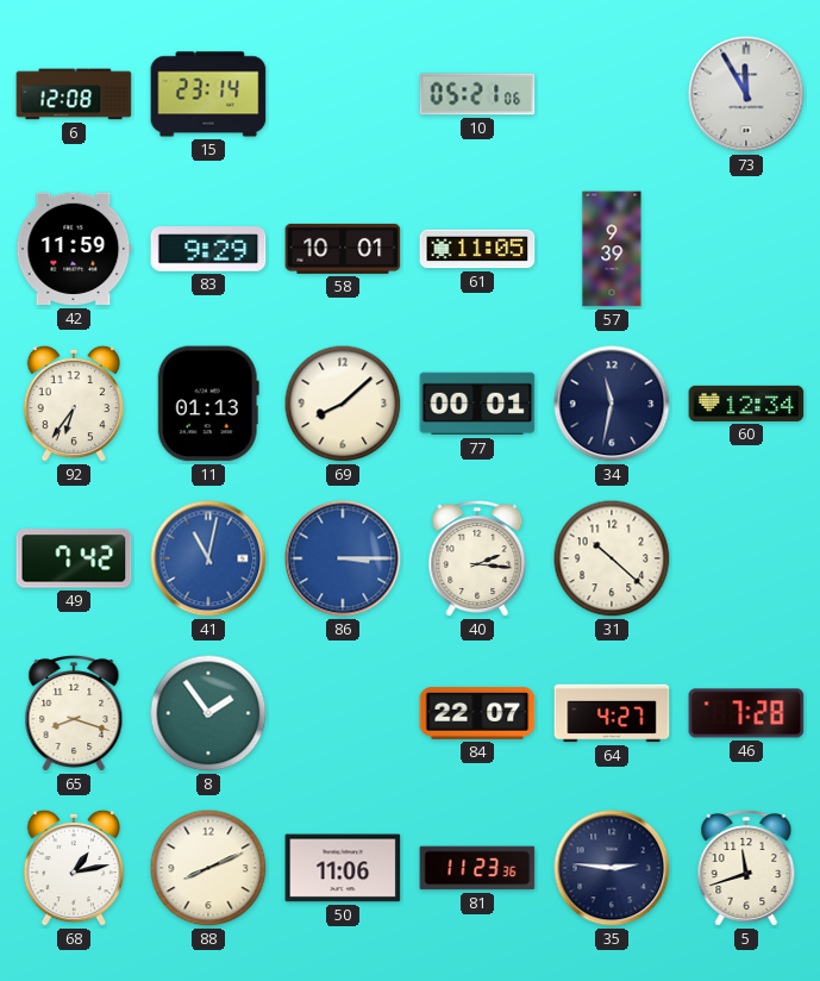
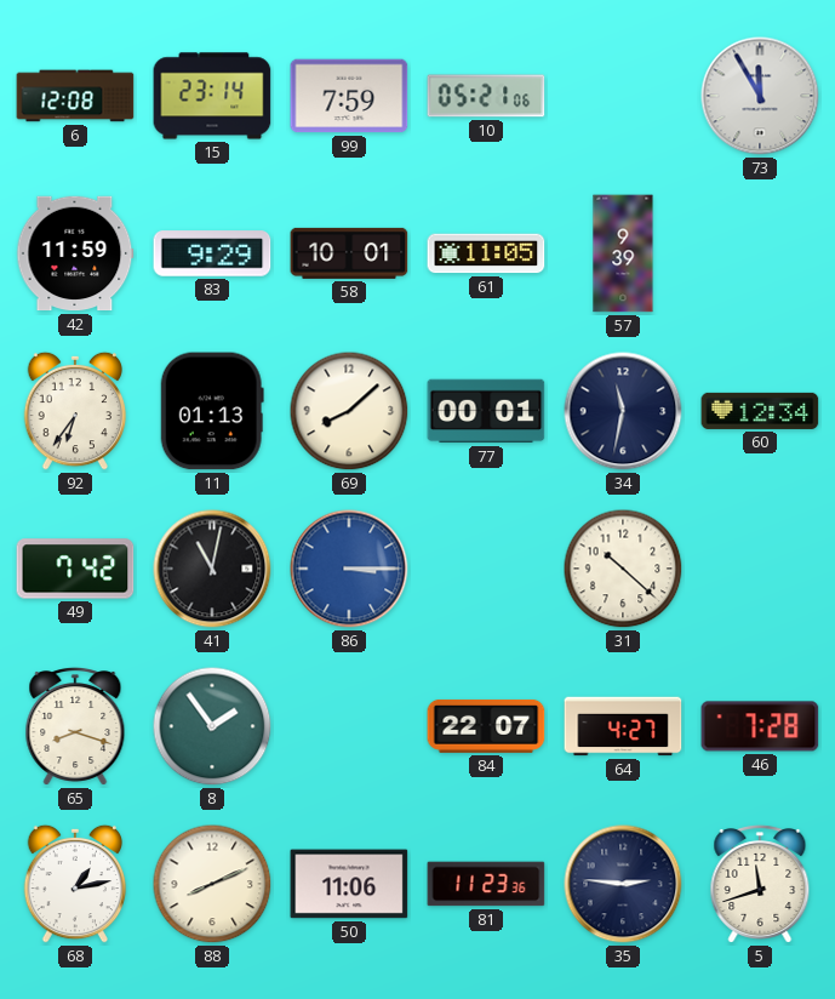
99: none -> 7:59 (349, 96)
41 dial: blue -> black (212, 569)
40: 2:16 -> none (477, 560)
